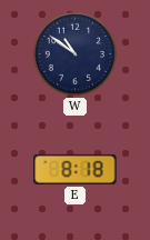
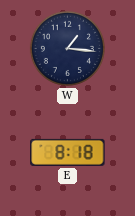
W: 10:51 -> 1:16 (67, 48)
